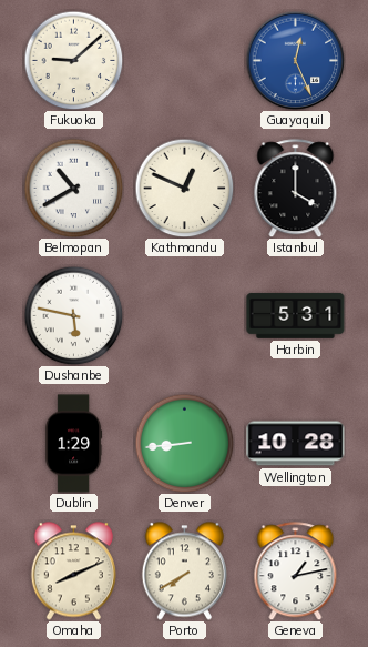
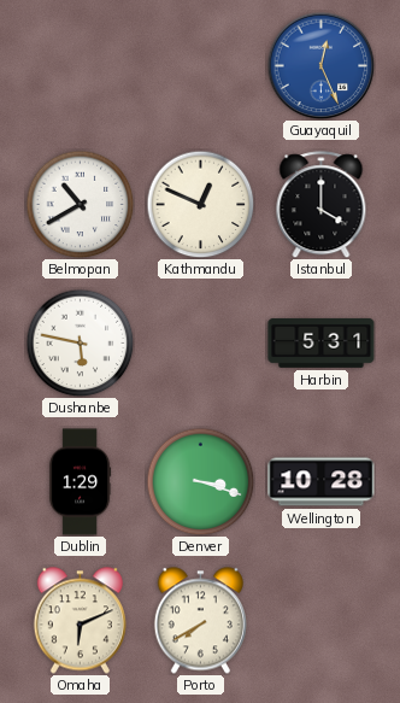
Fukuoka: 9:08 -> none (73, 60)
Denver: 8:44 -> 3:18 (200, 481)
Omaha: 8:11 -> 6:11 (80, 621)
Geneva: 1:13 -> none (296, 572)
